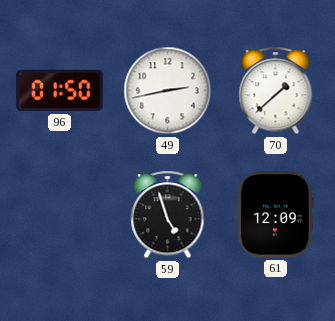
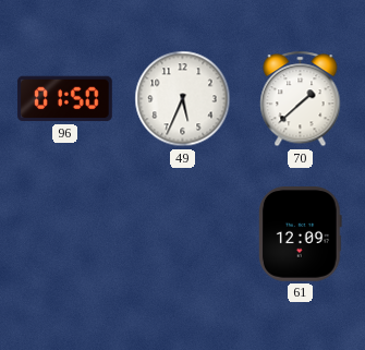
49: 2:43 -> 5:34 (183, 99)
59: 4:57 -> none (168, 215)
